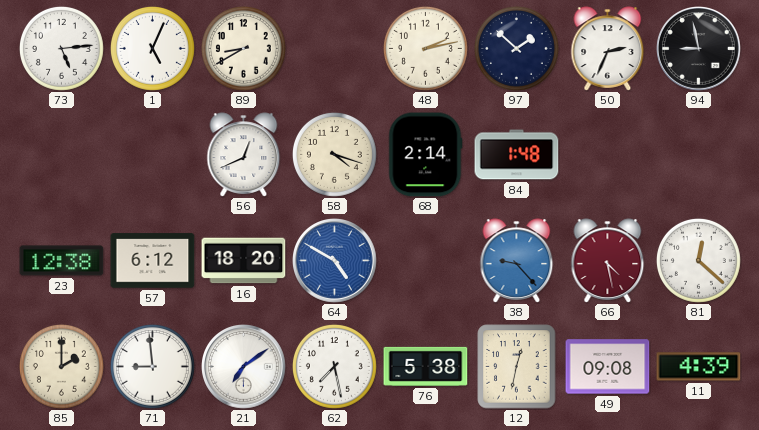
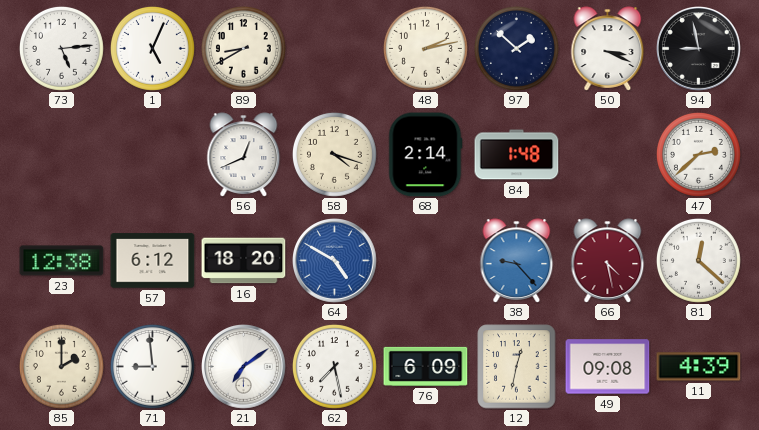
50: 2:34 -> 3:19 (608, 49)
47: none -> 2:38 (698, 154)
76: 5:38 -> 6:09 (426, 366)
